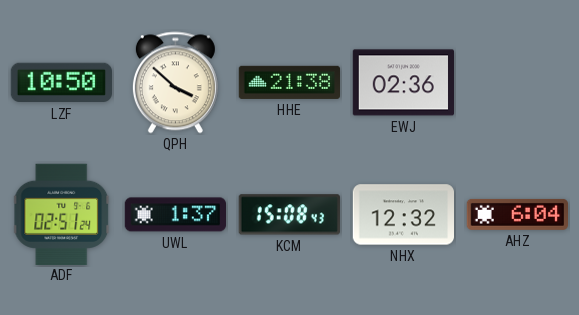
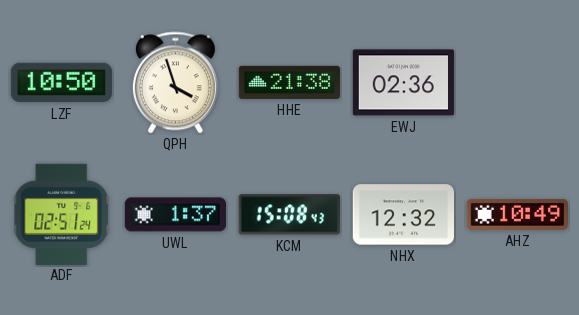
QPH: 3:52 -> 3:57 (175, 83)
AHZ: 6:04 -> 10:49 (517, 214)
